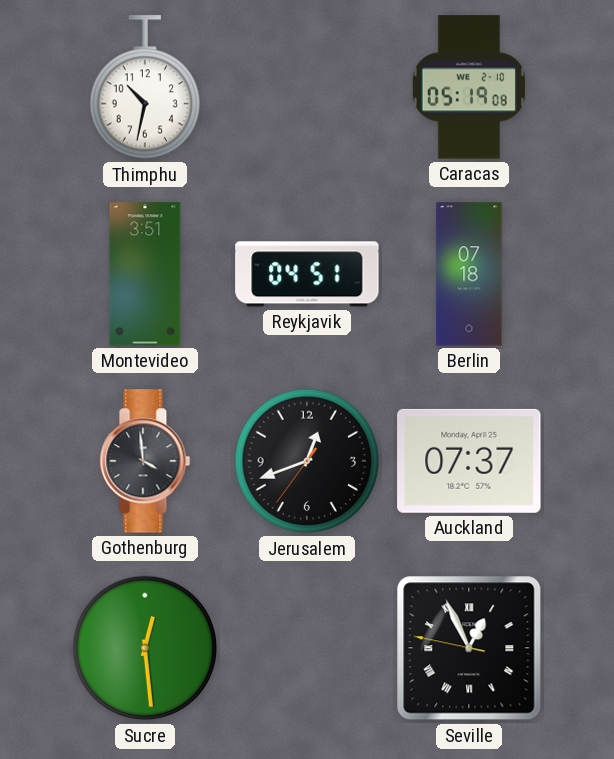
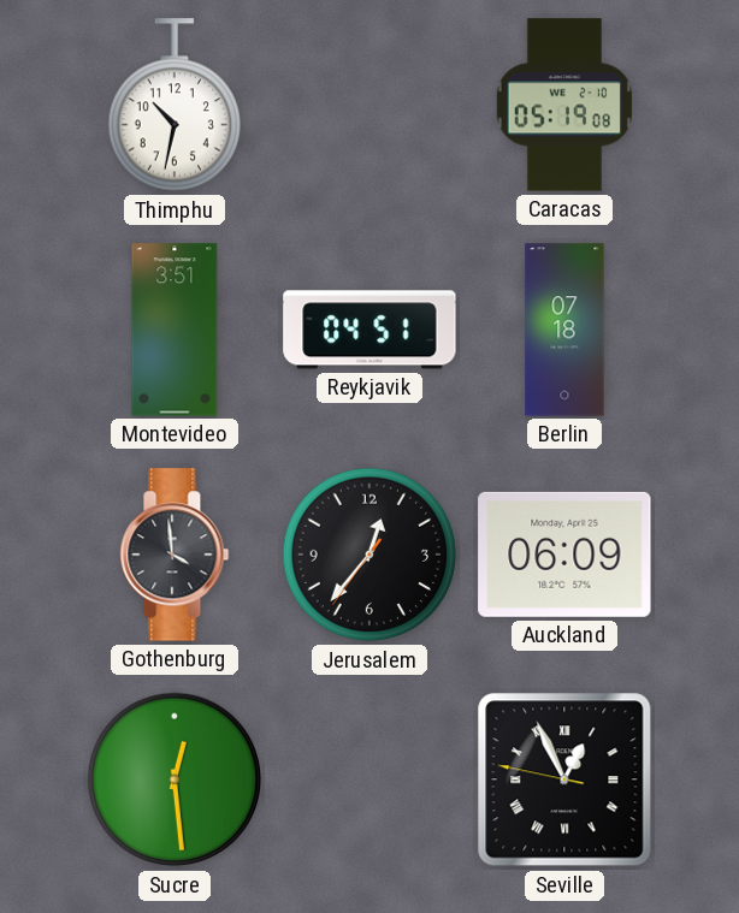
Jerusalem: 12:41 -> 12:36 (369, 555)
Auckland: 07:37 -> 06:09 (564, 555)
